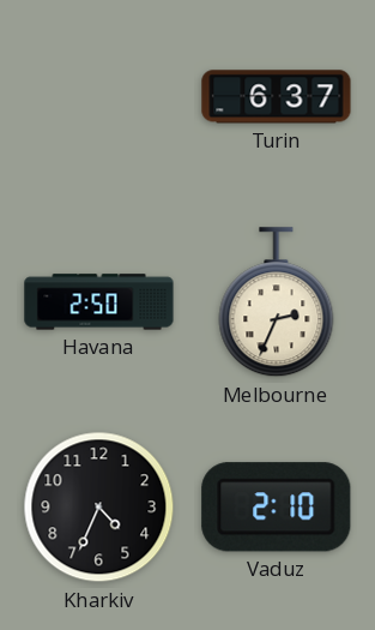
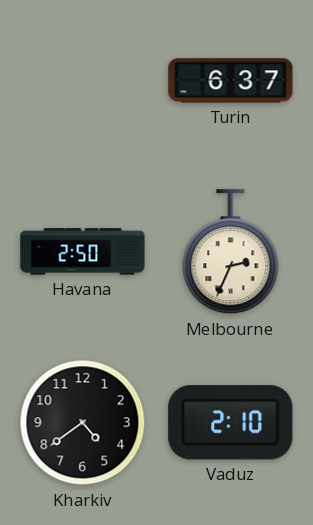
Kharkiv: 4:34 -> 4:39 (83, 423)
